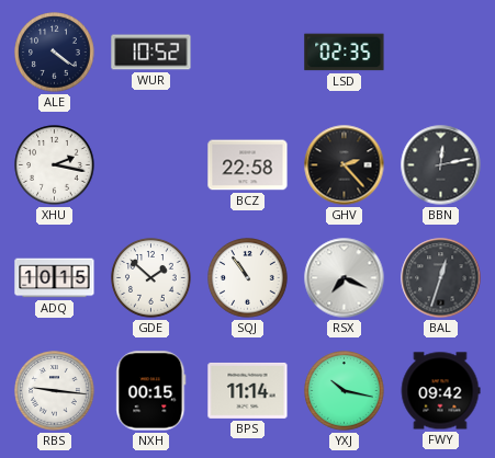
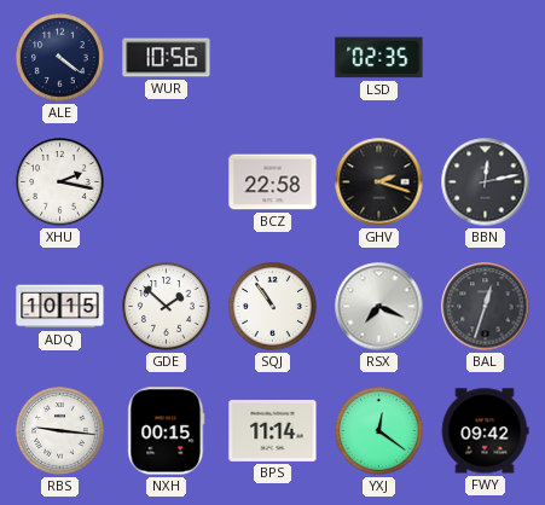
WUR: 10:52 -> 10:56 (167, 58)
GHV: 2:23 -> 2:18 (379, 182)
YXJ: 10:17 -> 12:21 (379, 431)
